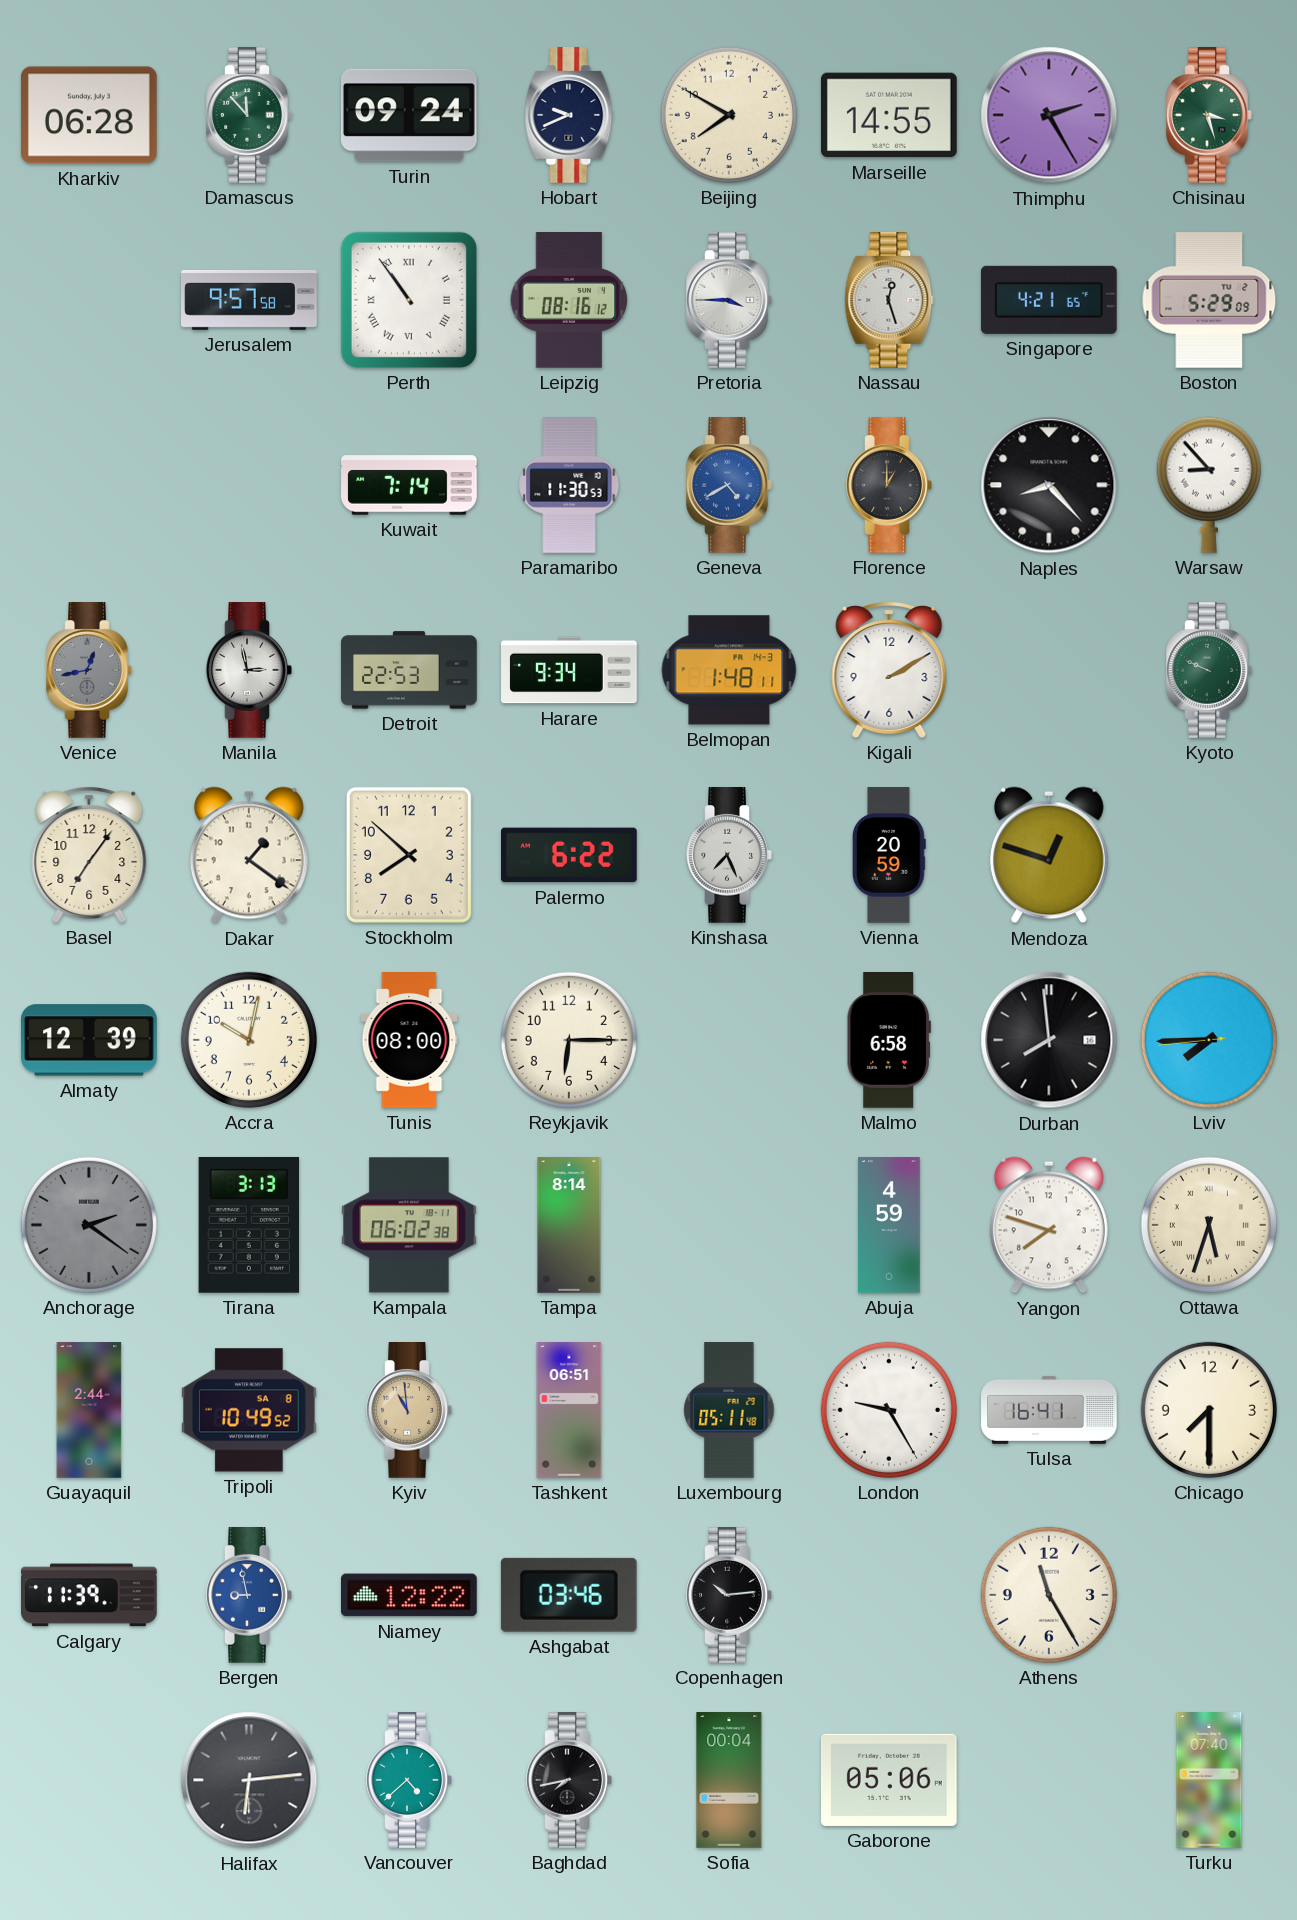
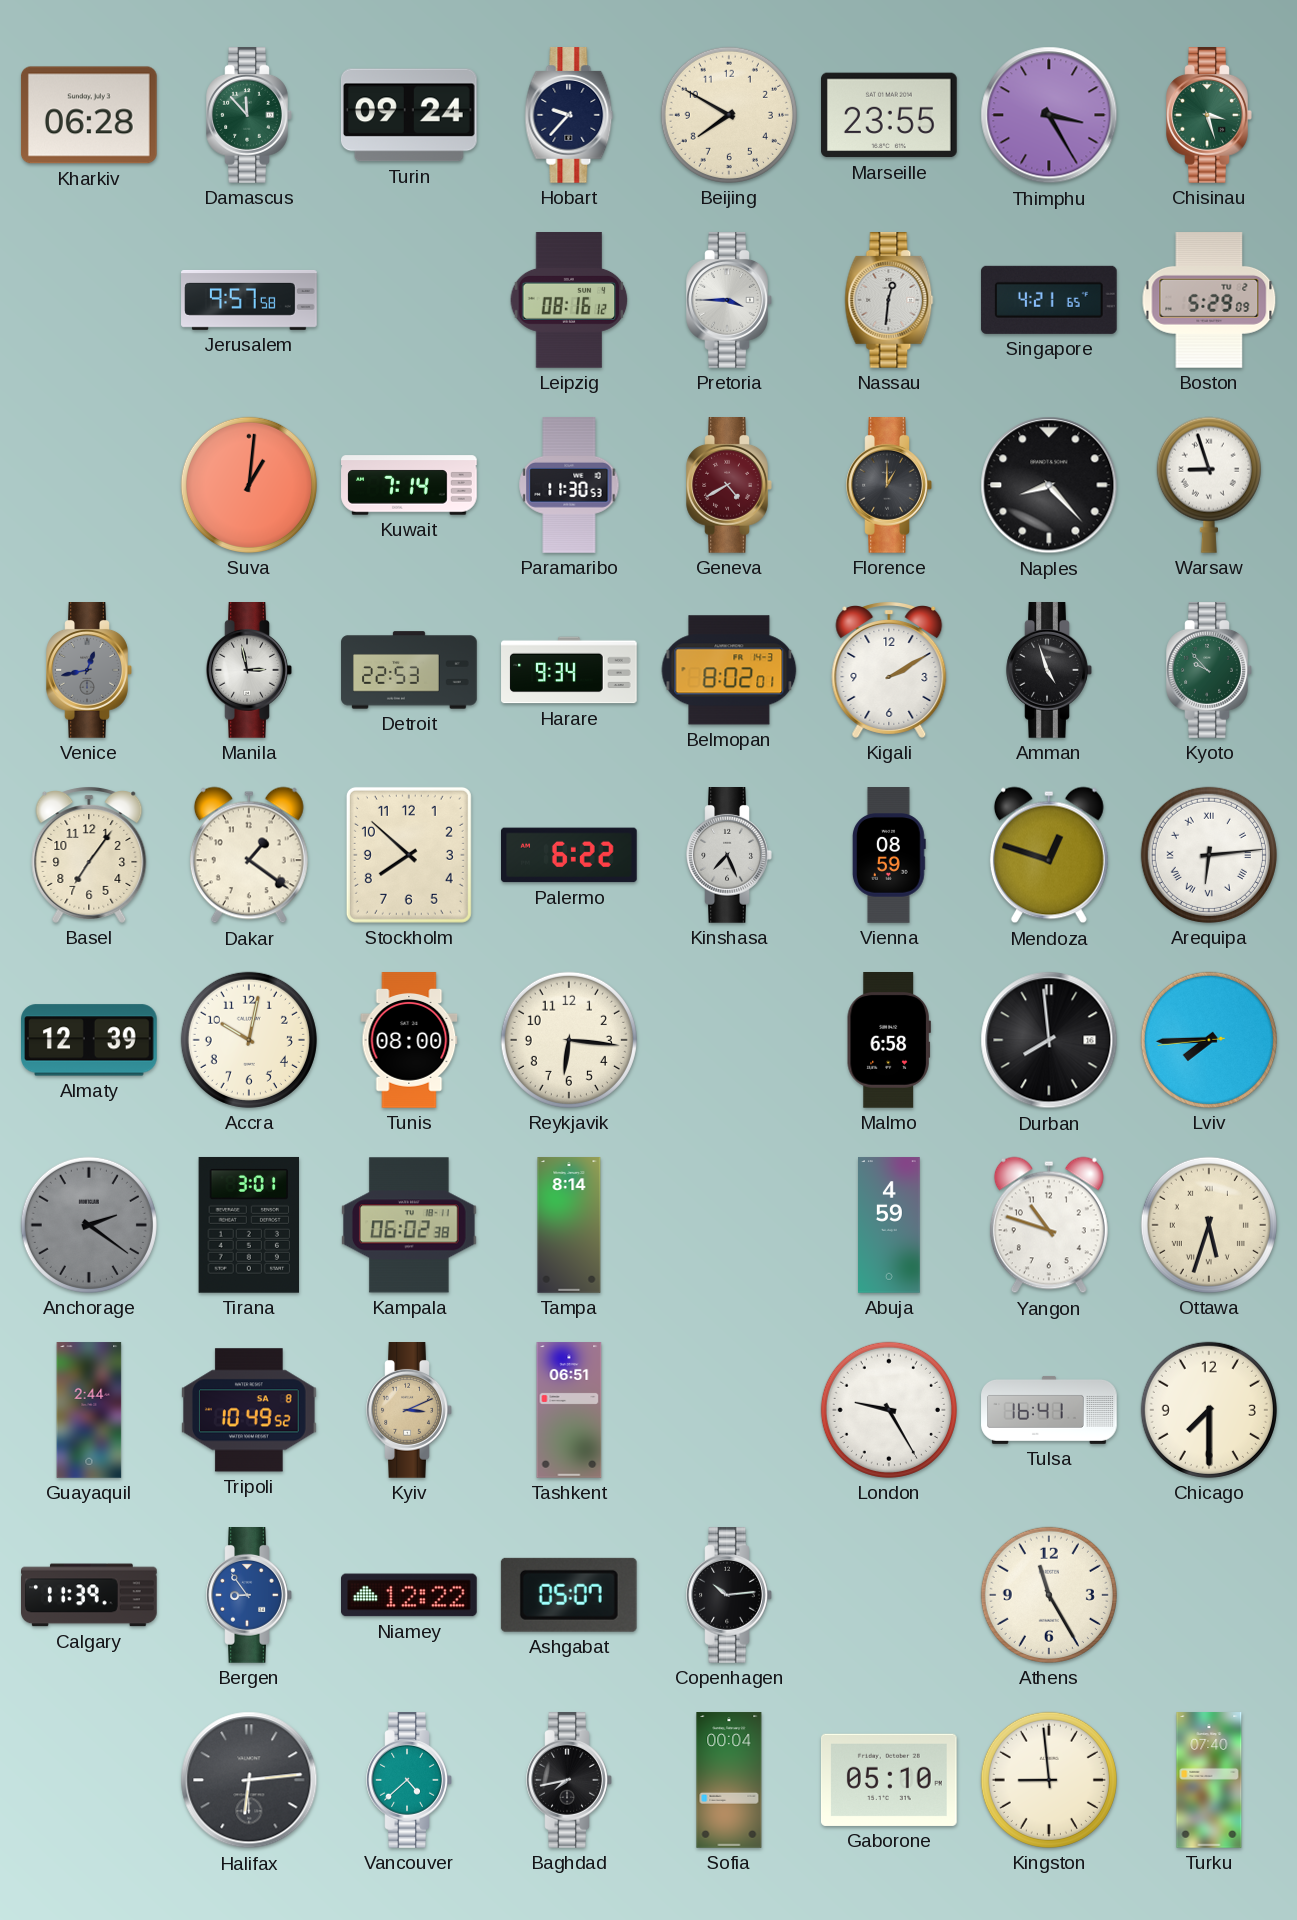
Hobart: 9:41 -> 9:37 (569, 116)
Marseille: 14:55 -> 23:55 (890, 115)
Thimphu: 2:25 -> 3:25 (1049, 115)
Perth: 10:54 -> none (409, 300)
Nassau: 12:27 -> 12:31 (889, 301)
Suva: none -> 1:01 (249, 485)
Geneva dial: blue -> burgundy (729, 486)
Warsaw: 8:53 -> 8:57 (1209, 485)
Belmopan: 1:48 -> 8:02 (729, 670)
Amman: none -> 4:57 (1049, 671)
Kyoto: 9:49 -> 9:53 (1209, 671)
Vienna: 20:59 -> 08:59 (889, 855)
Arequipa: none -> 6:14 (1209, 855)
Reykjavik: 6:15 -> 6:16 (569, 1040)
Tirana: 3:13 -> 3:01 (249, 1225)
Yangon: 7:48 -> 10:48 (1049, 1225)
Kyiv: 10:59 -> 3:11 (409, 1411)
Luxembourg: 05:11 -> none (729, 1410)
Bergen: 8:58 -> 8:54 (249, 1596)
Ashgabat: 03:46 -> 05:07 (569, 1595)
Gaborone: 05:06 -> 05:10 (889, 1780)
Kingston: none -> 8:59 (1049, 1780)
